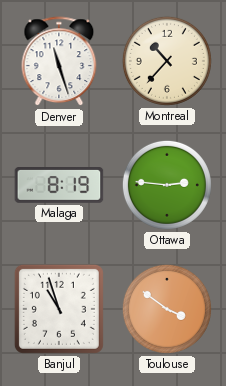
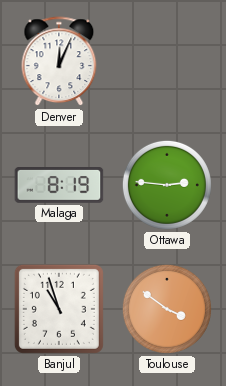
Denver: 11:27 -> 12:04 (59, 62)
Montreal: 10:37 -> none (167, 61)
